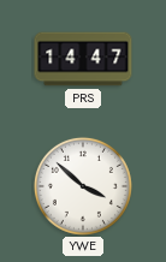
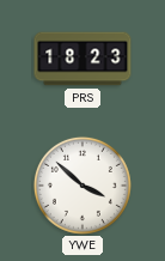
PRS: 14:47 -> 18:23 (82, 59)
